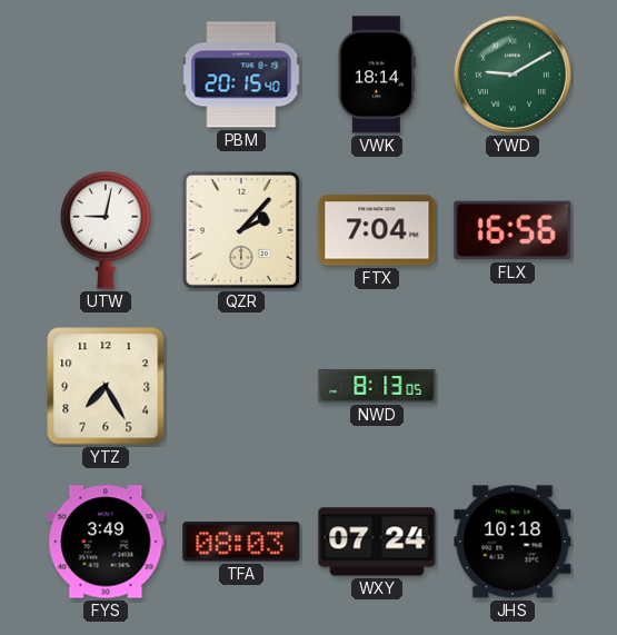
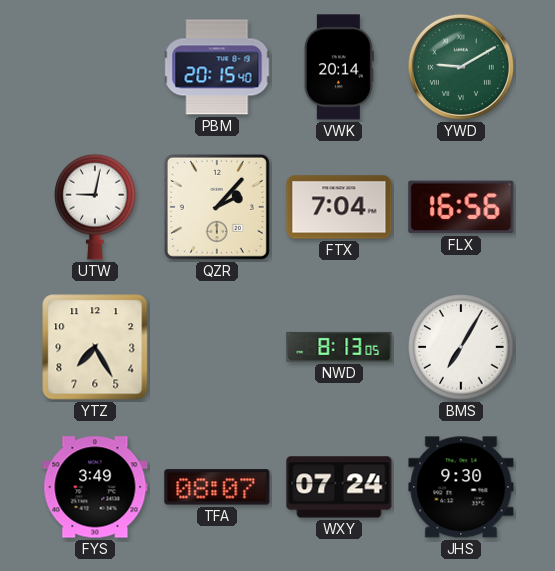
VWK: 18:14 -> 20:14 (339, 67)
BMS: none -> 7:05 (461, 347)
TFA: 08:03 -> 08:07 (217, 487)
JHS: 10:18 -> 9:30 (461, 487)
